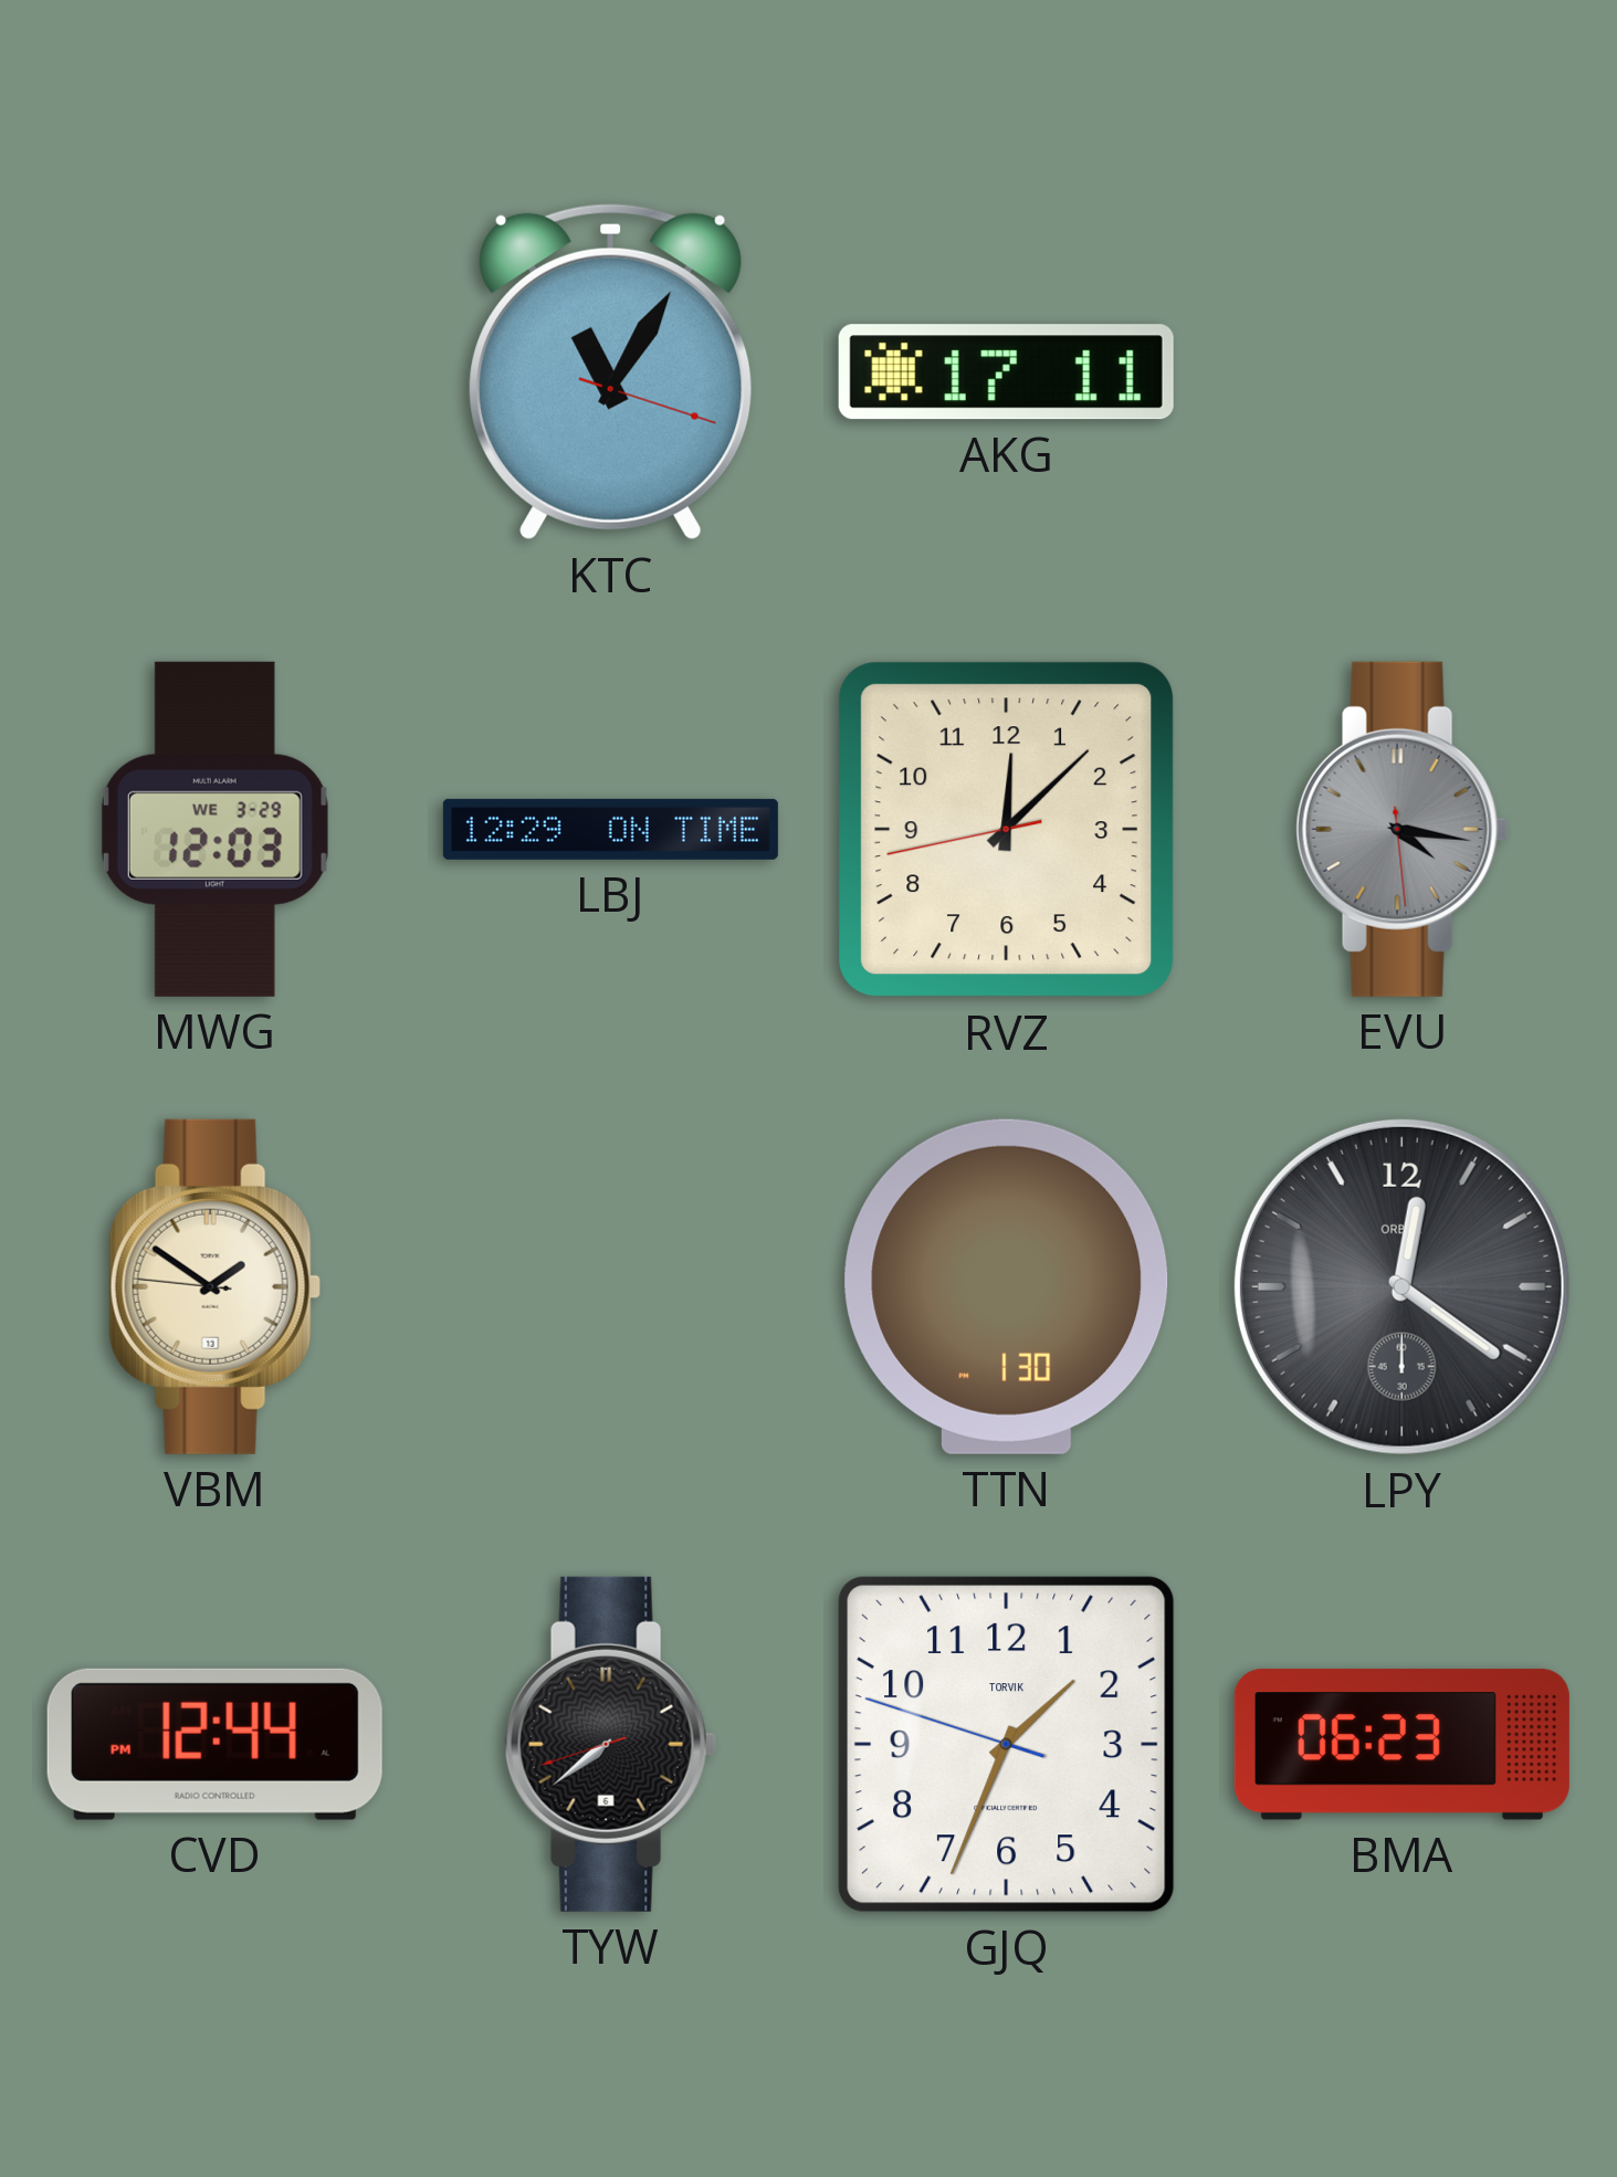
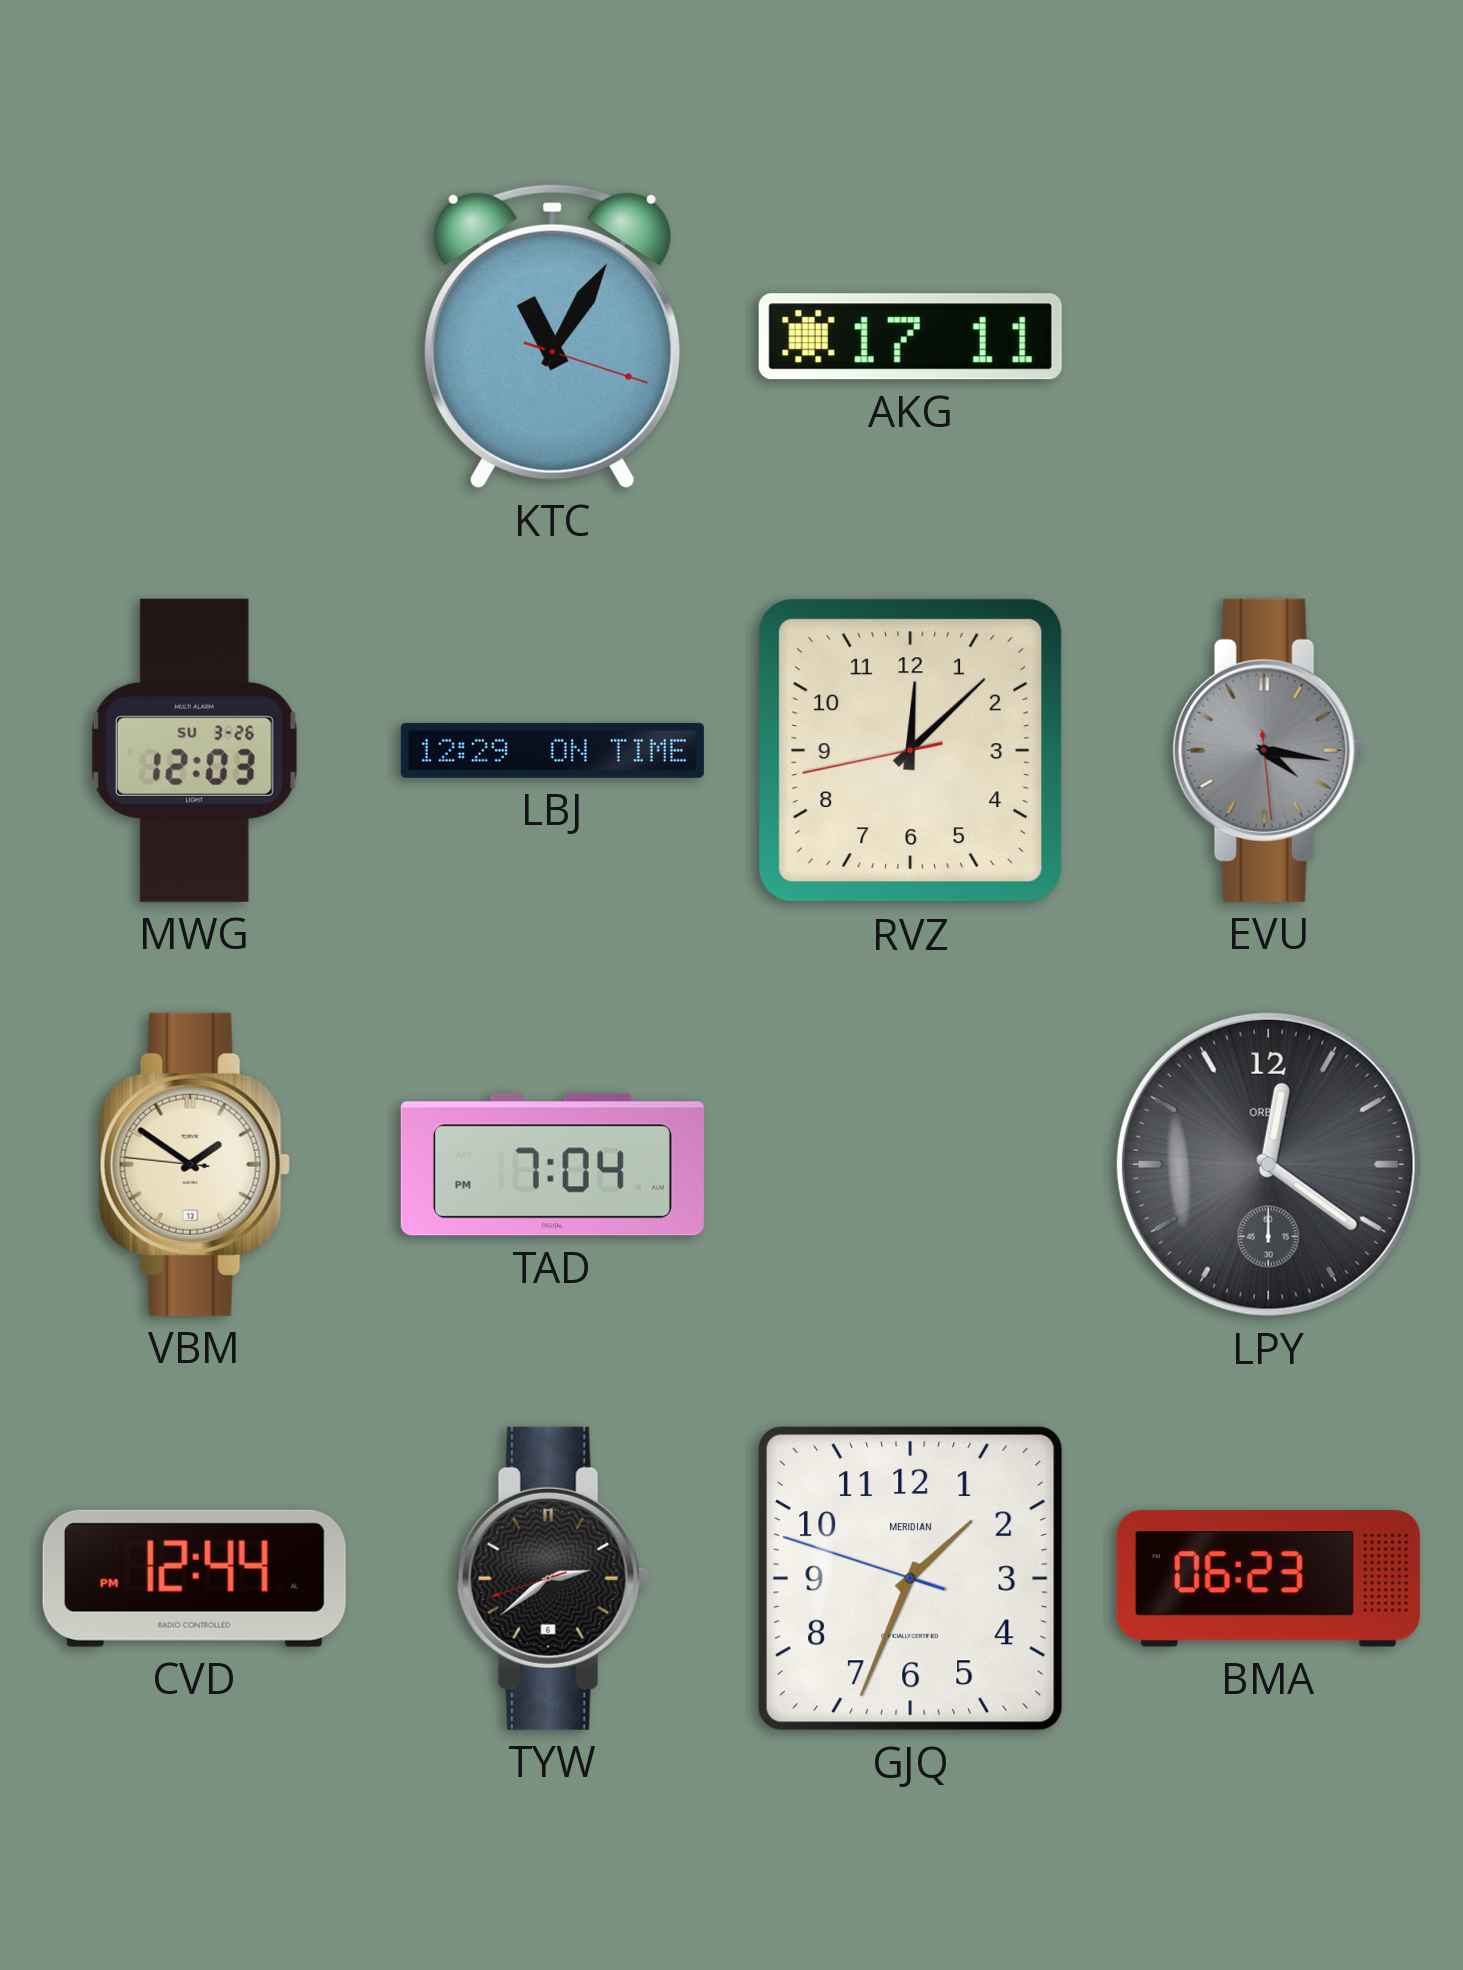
MWG date: WE 3-29 -> SU 3-26 (194, 750)
TAD: none -> 7:04 (552, 1165)
TTN: 1:30 -> none (1007, 1286)
TYW: 7:38 -> 2:38 (552, 1578)
GJQ brand: TORVIK -> MERIDIAN (911, 1579)
